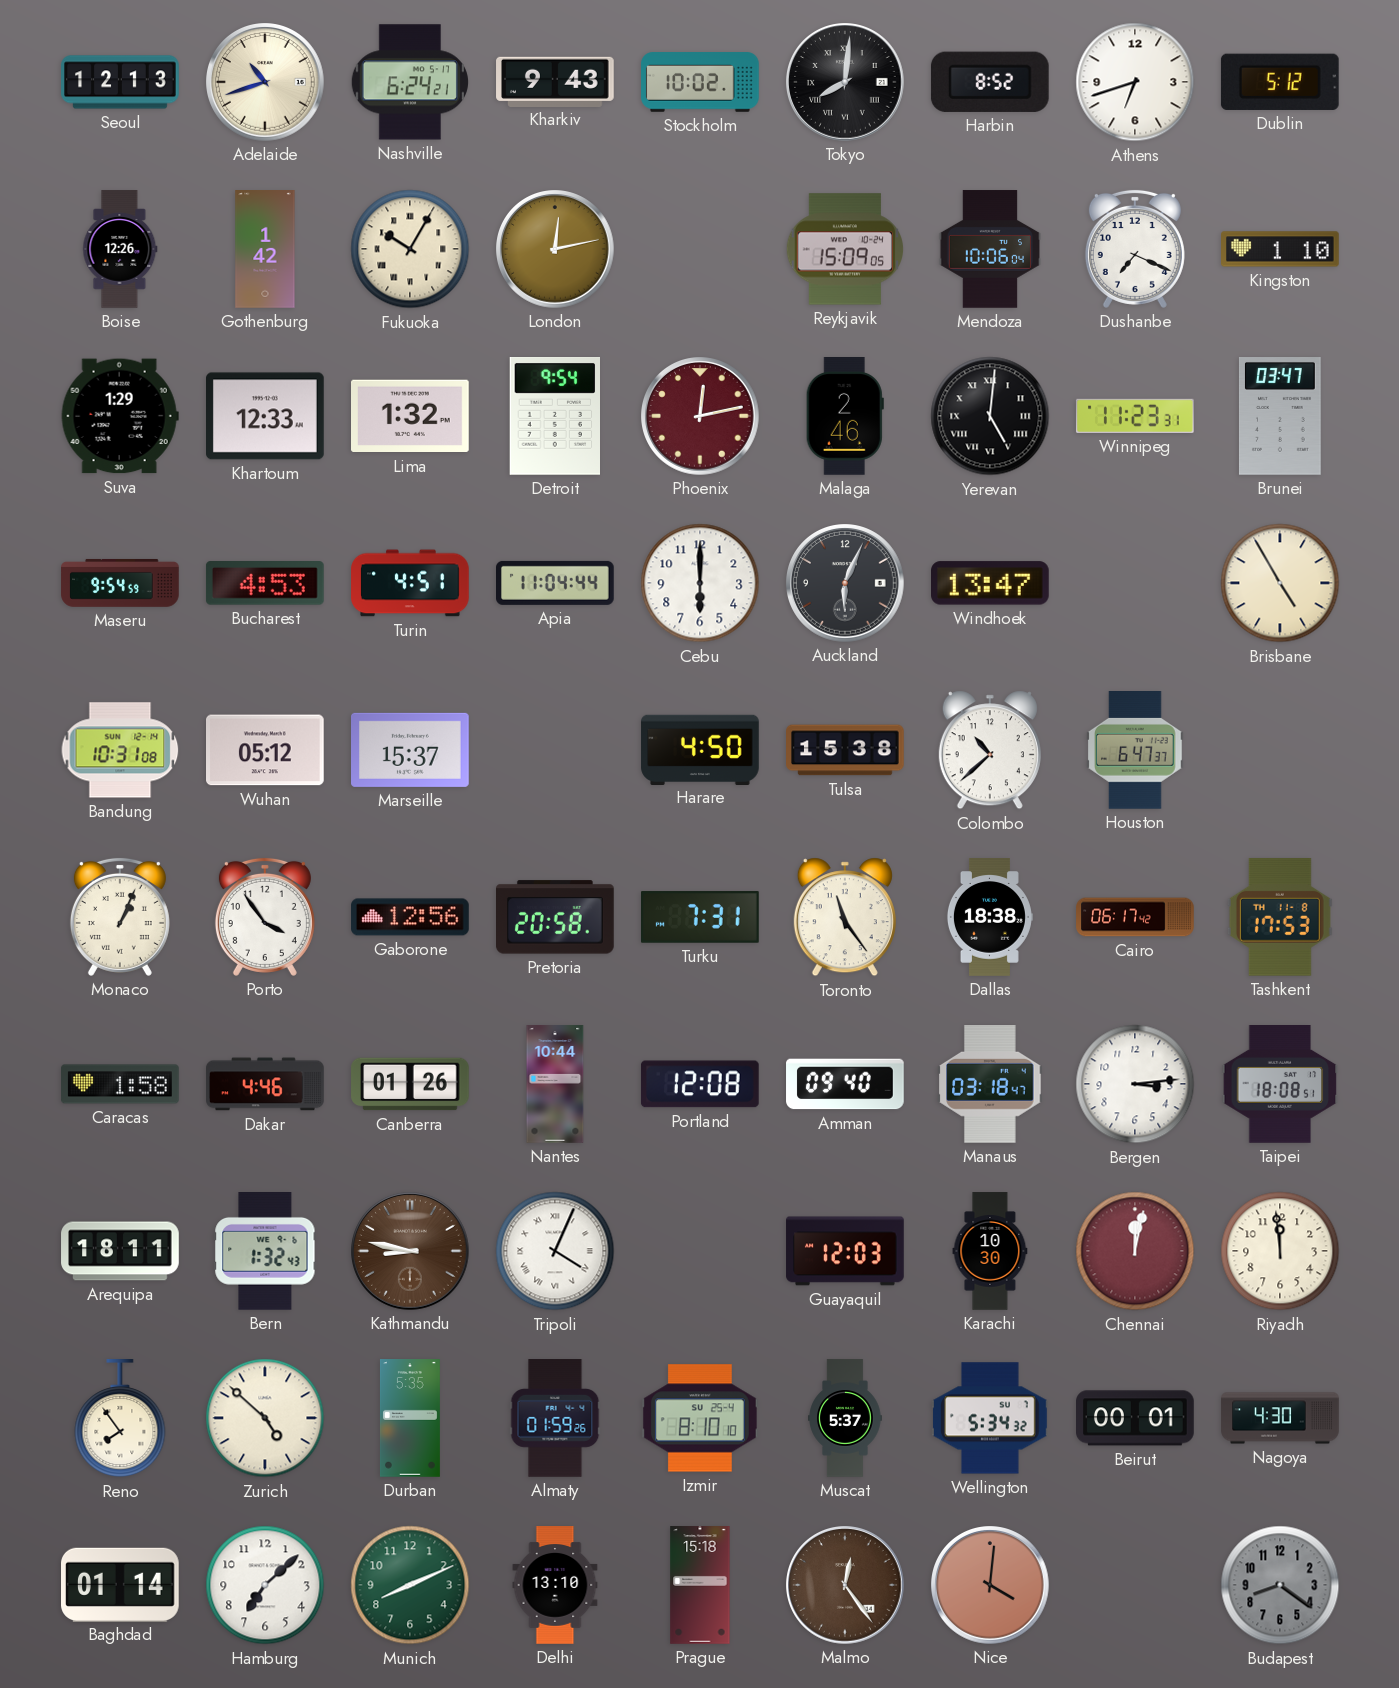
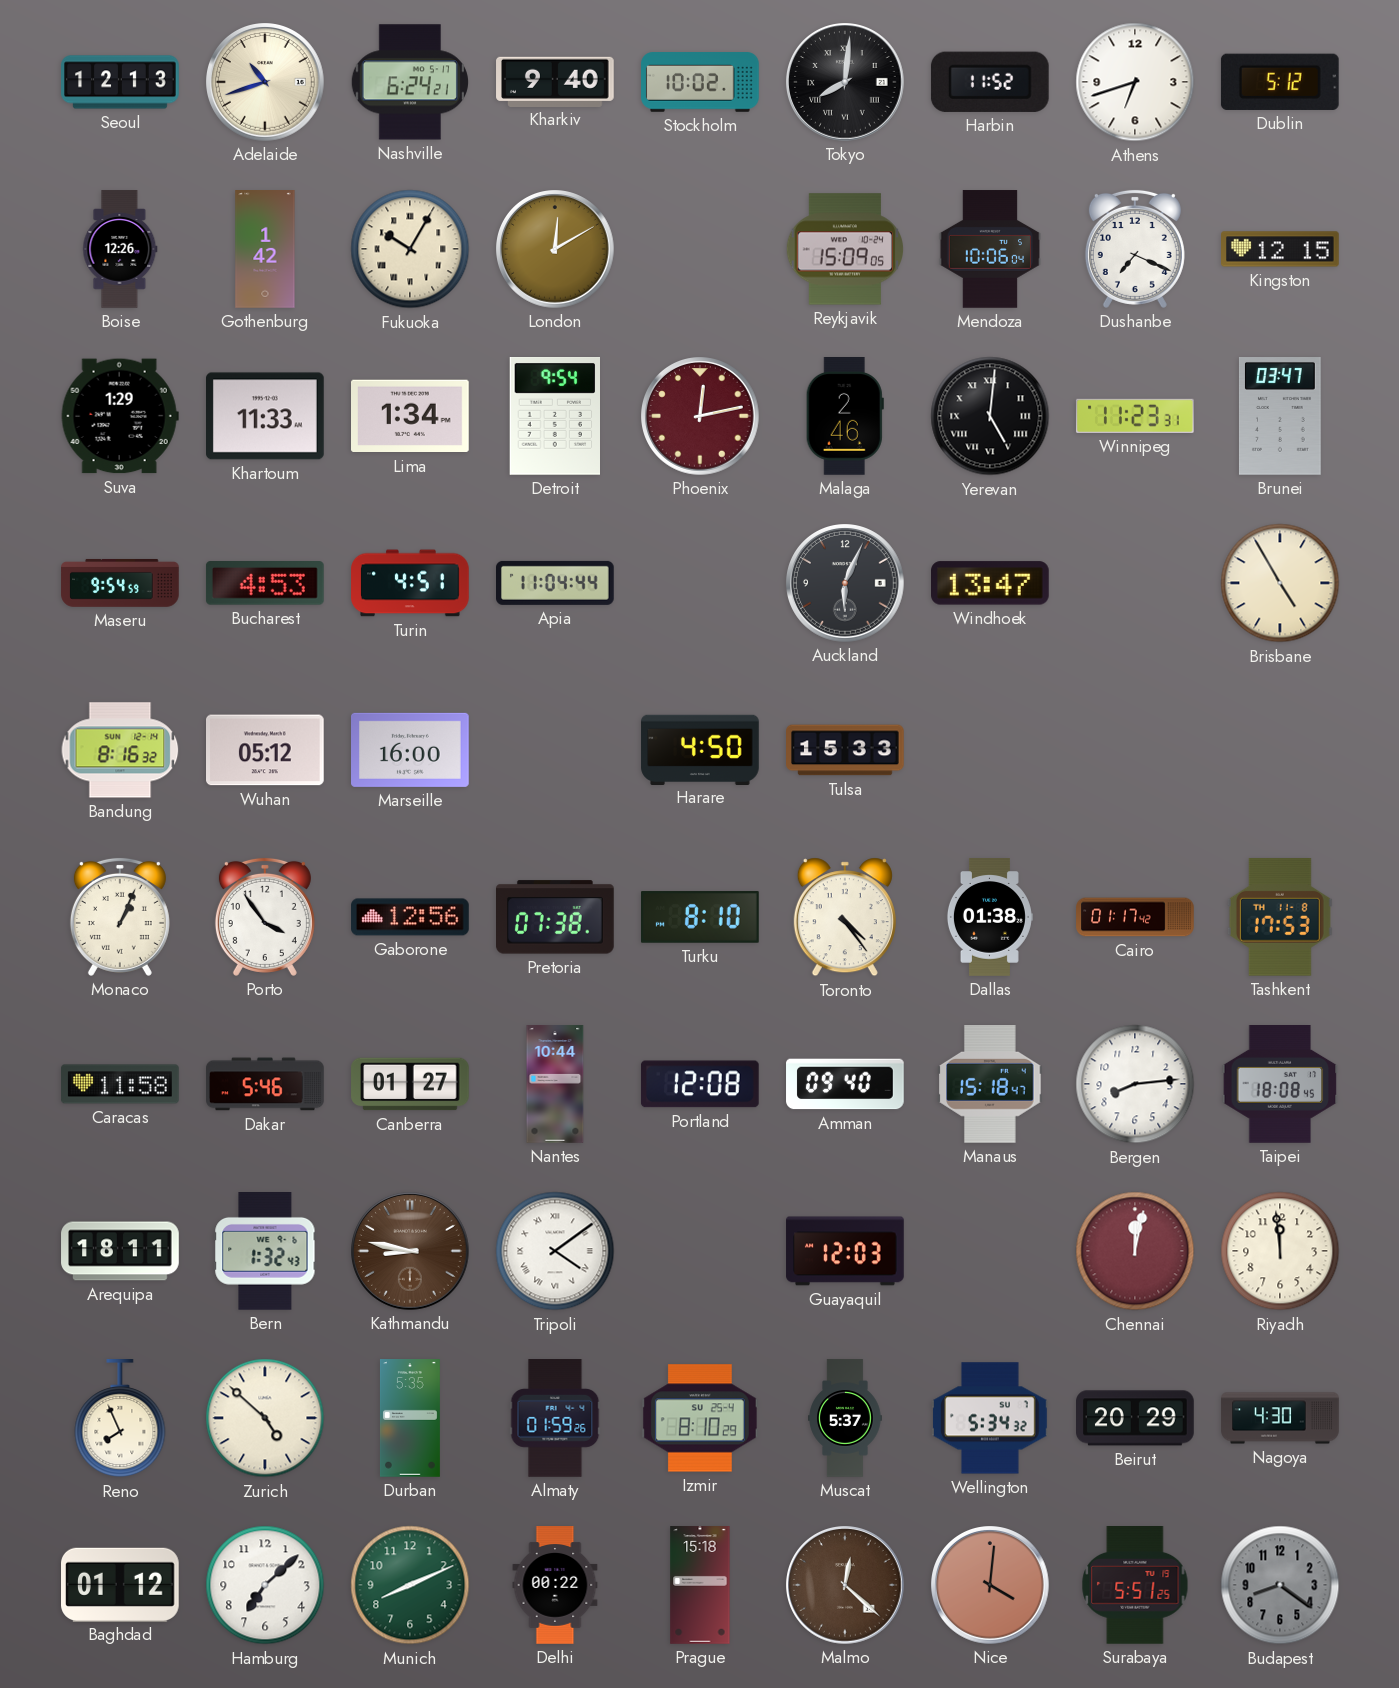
Kharkiv: 9:43 -> 9:40 (555, 81)
Harbin: 8:52 -> 11:52 (990, 82)
London: 12:13 -> 12:10 (556, 250)
Kingston: 1:10 -> 12:15 (1280, 249)
Khartoum: 12:33 -> 11:33 (266, 416)
Lima: 1:32 -> 1:34 (411, 416)
Cebu: 6:00 -> none (700, 583)
Bandung: 10:31 -> 8:16 (120, 750)
Marseille: 15:37 -> 16:00 (411, 750)
Tulsa: 15:38 -> 15:33 (845, 750)
Colombo: 10:38 -> none (990, 750)
Houston: 6:47 -> none (1136, 751)
Pretoria: 20:58 -> 07:38 (556, 917)
Turku: 7:31 -> 8:10 (701, 917)
Toronto: 11:24 -> 4:24 (845, 917)
Dallas: 18:38 -> 01:38 (989, 917)
Cairo: 06:17 -> 01:17 (1135, 917)
Caracas: 1:58 -> 11:58 (120, 1084)
Dakar: 4:46 -> 5:46 (265, 1084)
Canberra: 01:26 -> 01:27 (410, 1084)
Manaus: 03:18 -> 15:18 (990, 1085)
Bergen: 3:14 -> 8:14 (1135, 1084)
Taipei: 18:08:51 -> 18:08:45 (1280, 1085)
Tripoli: 4:04 -> 4:09 (555, 1251)
Karachi: 10:30 -> none (990, 1251)
Reno: 7:54 -> 7:56 (120, 1419)
Izmir: 8:10:10 -> 8:10:29 (701, 1418)
Beirut: 00:01 -> 20:29 (1136, 1418)
Baghdad: 01:14 -> 01:12 (121, 1584)
Delhi: 13:10 -> 00:22 (555, 1585)
Malmo: 12:24 -> 12:22 (846, 1586)
Surabaya: none -> 5:51 (1135, 1586)
